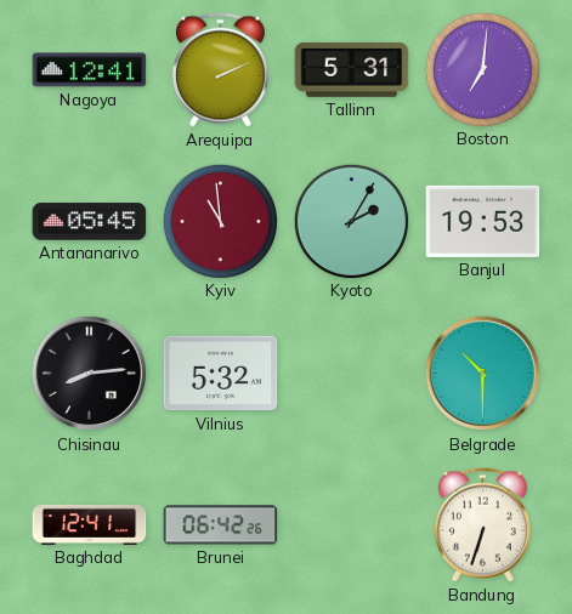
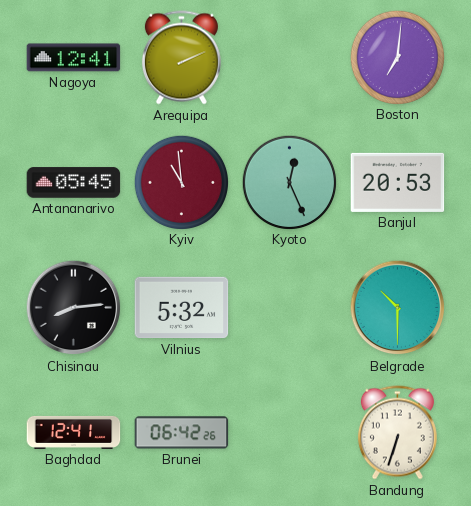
Tallinn: 5:31 -> none (352, 69)
Kyoto: 2:05 -> 12:26 (289, 182)
Banjul: 19:53 -> 20:53 (398, 182)
